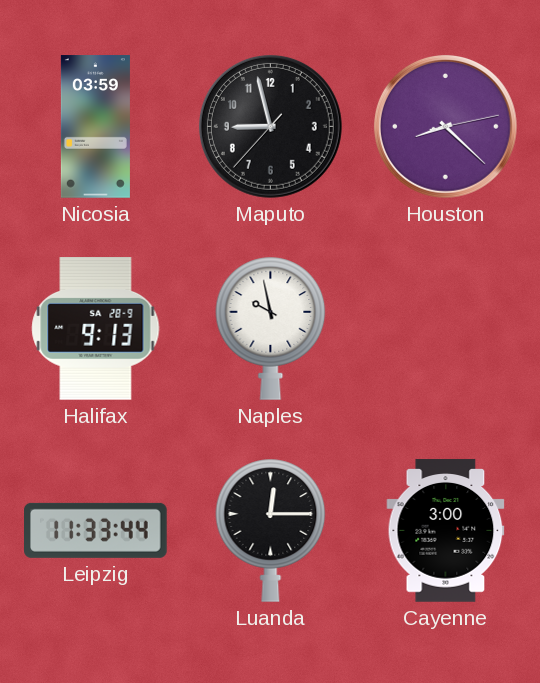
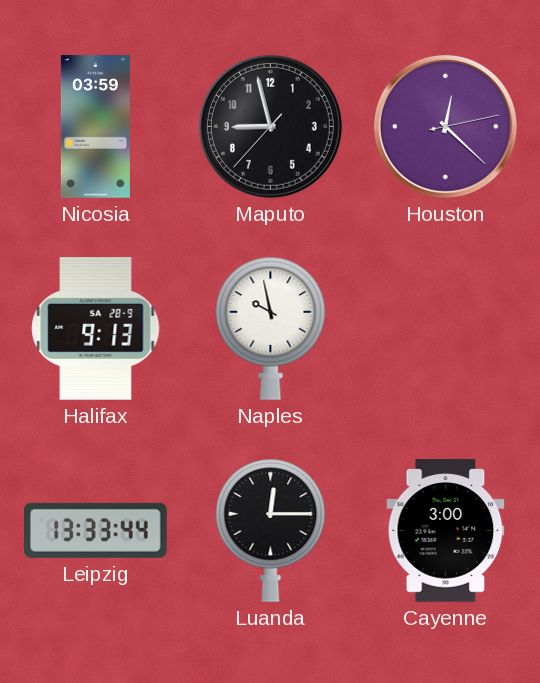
Houston: 8:22 -> 12:22 (445, 126)
Leipzig: 11:33 -> 13:33 (96, 530)
